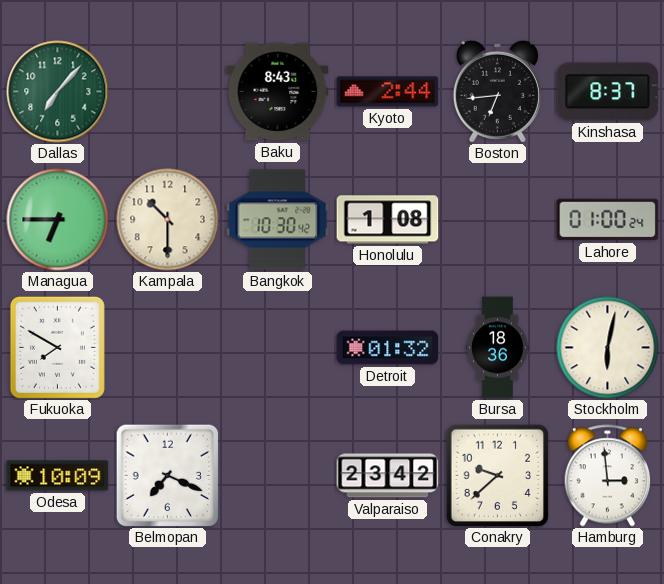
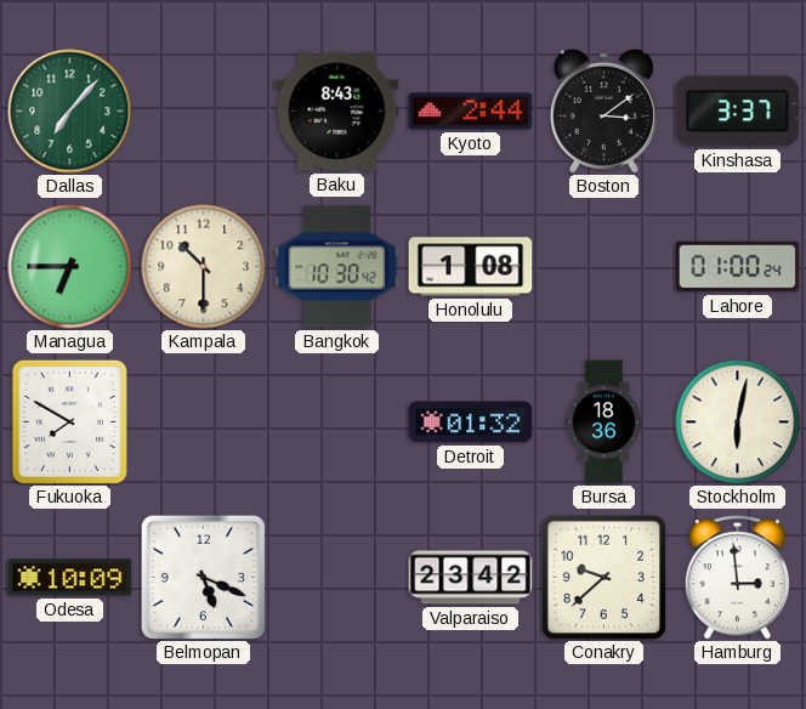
Boston: 6:44 -> 3:09 (603, 110)
Kinshasa: 8:37 -> 3:37 (738, 112)
Belmopan: 7:19 -> 5:19 (203, 577)
